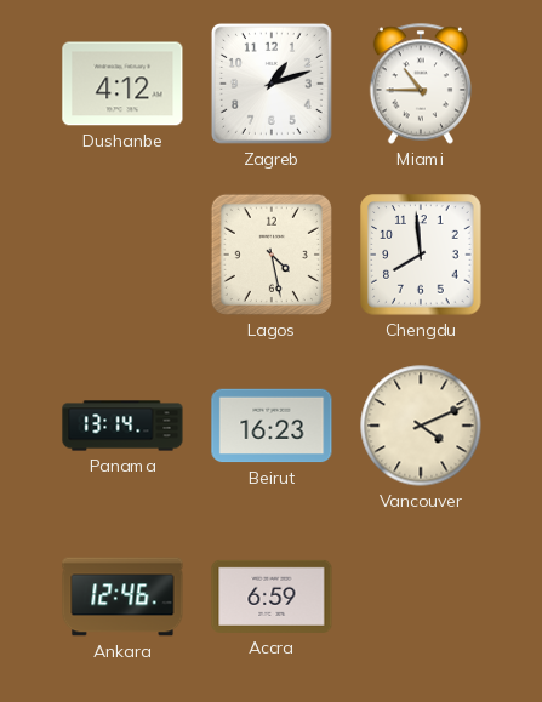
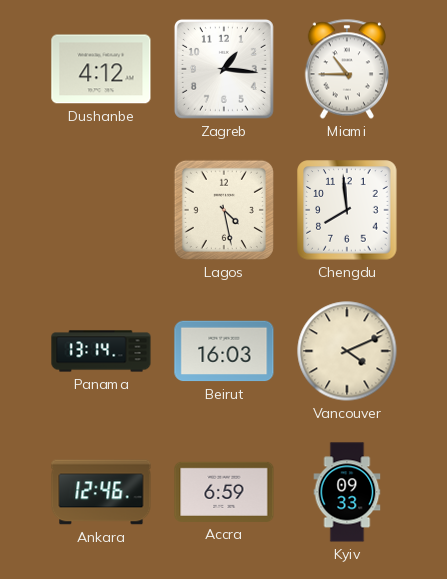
Zagreb: 1:12 -> 1:16 (224, 69)
Beirut: 16:23 -> 16:03 (224, 351)
Kyiv: none -> 09:33 (347, 492)
